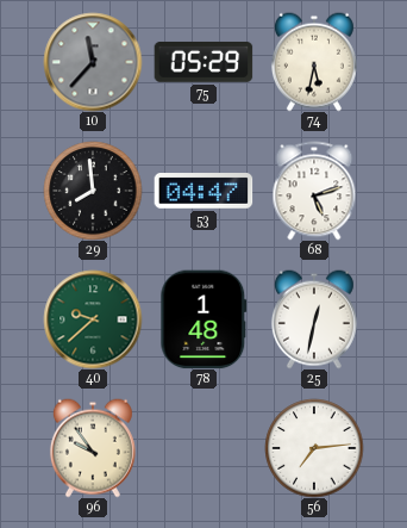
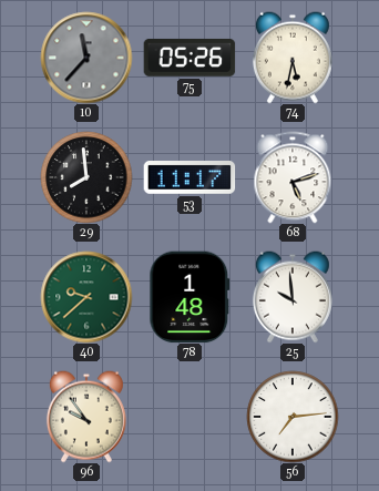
75: 05:29 -> 05:26 (189, 58)
53: 04:47 -> 11:17 (189, 178)
25: 12:32 -> 9:59 (293, 297)
